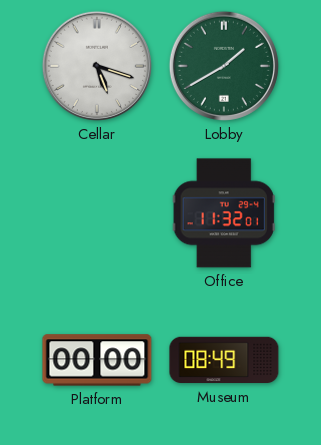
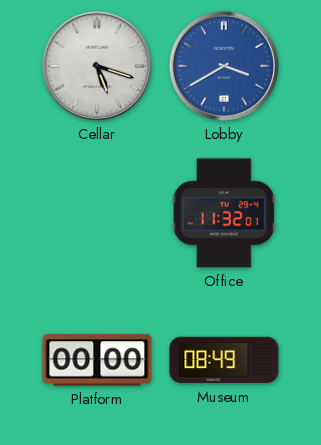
Lobby: 1:40 -> 3:40 (224, 66)
Lobby dial: green -> blue (224, 66)
